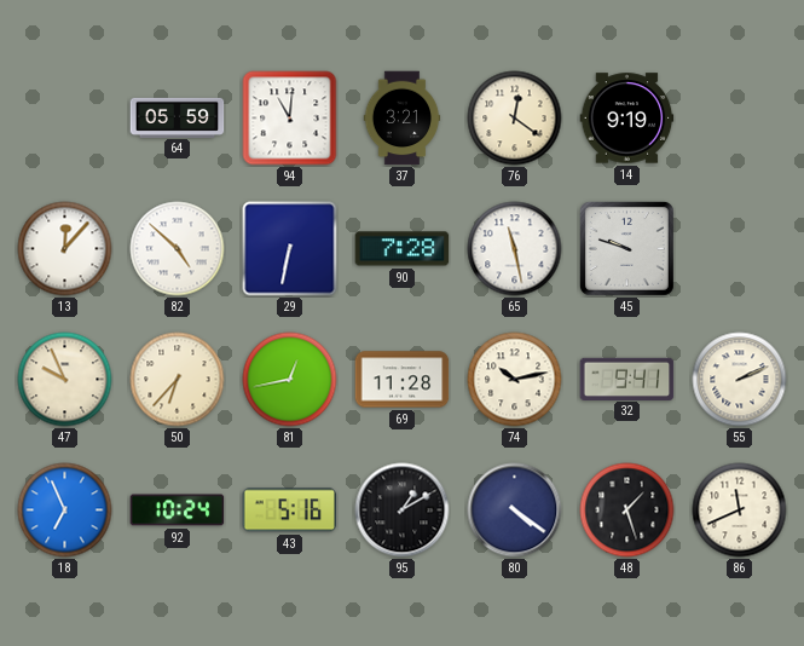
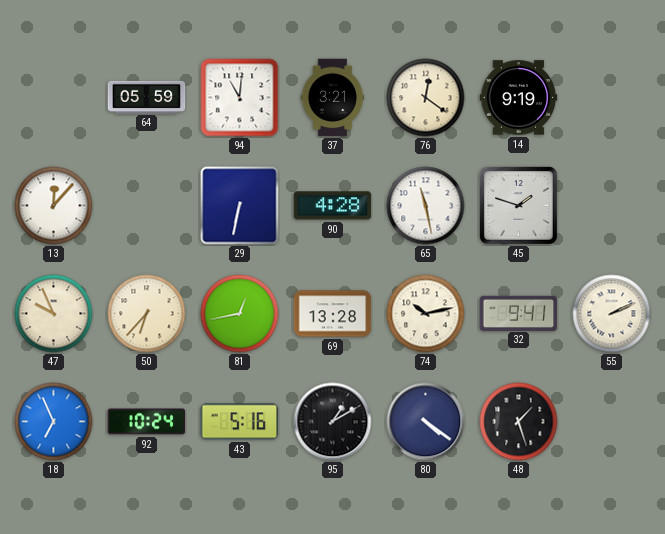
82: 4:52 -> none (178, 249)
90: 7:28 -> 4:28 (333, 206)
45: 9:48 -> 1:48 (518, 205)
69: 11:28 -> 13:28 (333, 314)
86: 11:41 -> none (740, 511)
